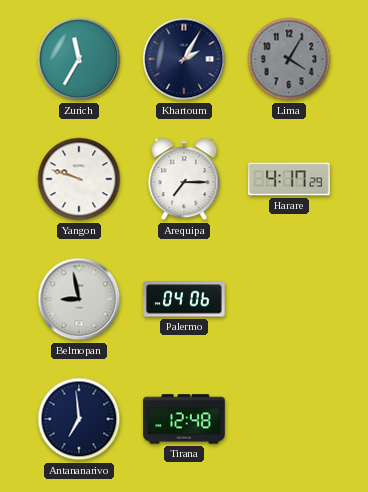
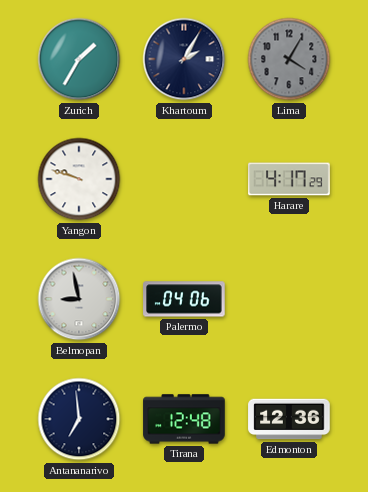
Zurich: 11:35 -> 1:35 (79, 59)
Arequipa: 7:15 -> none (184, 179)
Edmonton: none -> 12:36 (289, 419)
